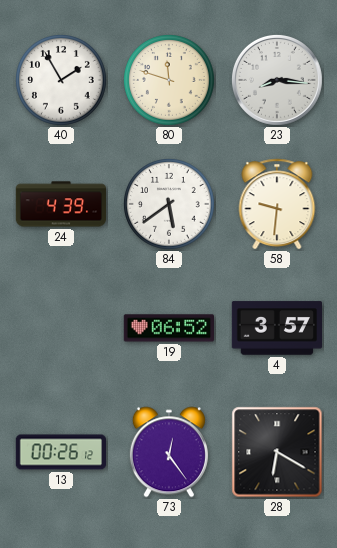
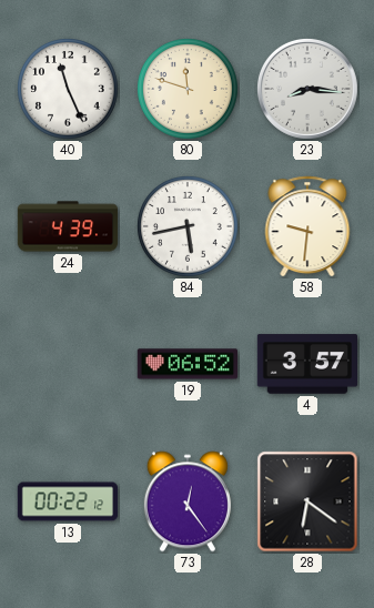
40: 1:55 -> 11:26 (69, 90)
84: 5:39 -> 5:43 (189, 227)
13: 00:26 -> 00:22 (68, 501)
28: 6:20 -> 6:21 (307, 501)
